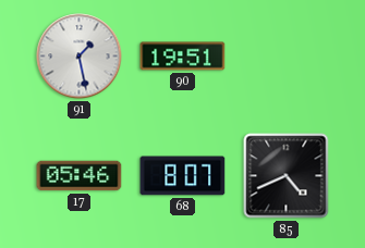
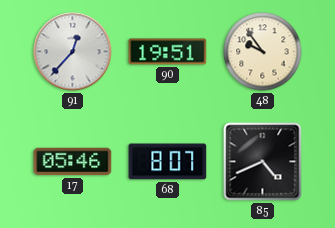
91: 1:28 -> 12:37 (73, 52)
48: none -> 9:54 (263, 52)
